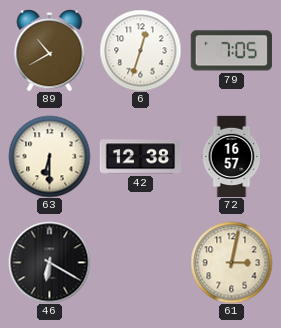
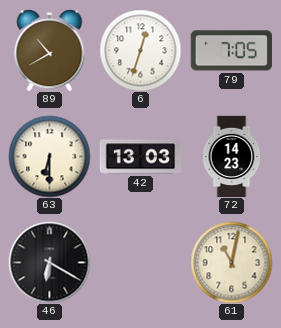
42: 12:38 -> 13:03 (140, 157)
72: 16:57 -> 14:23 (232, 156)
61: 3:02 -> 11:02 (231, 262)
